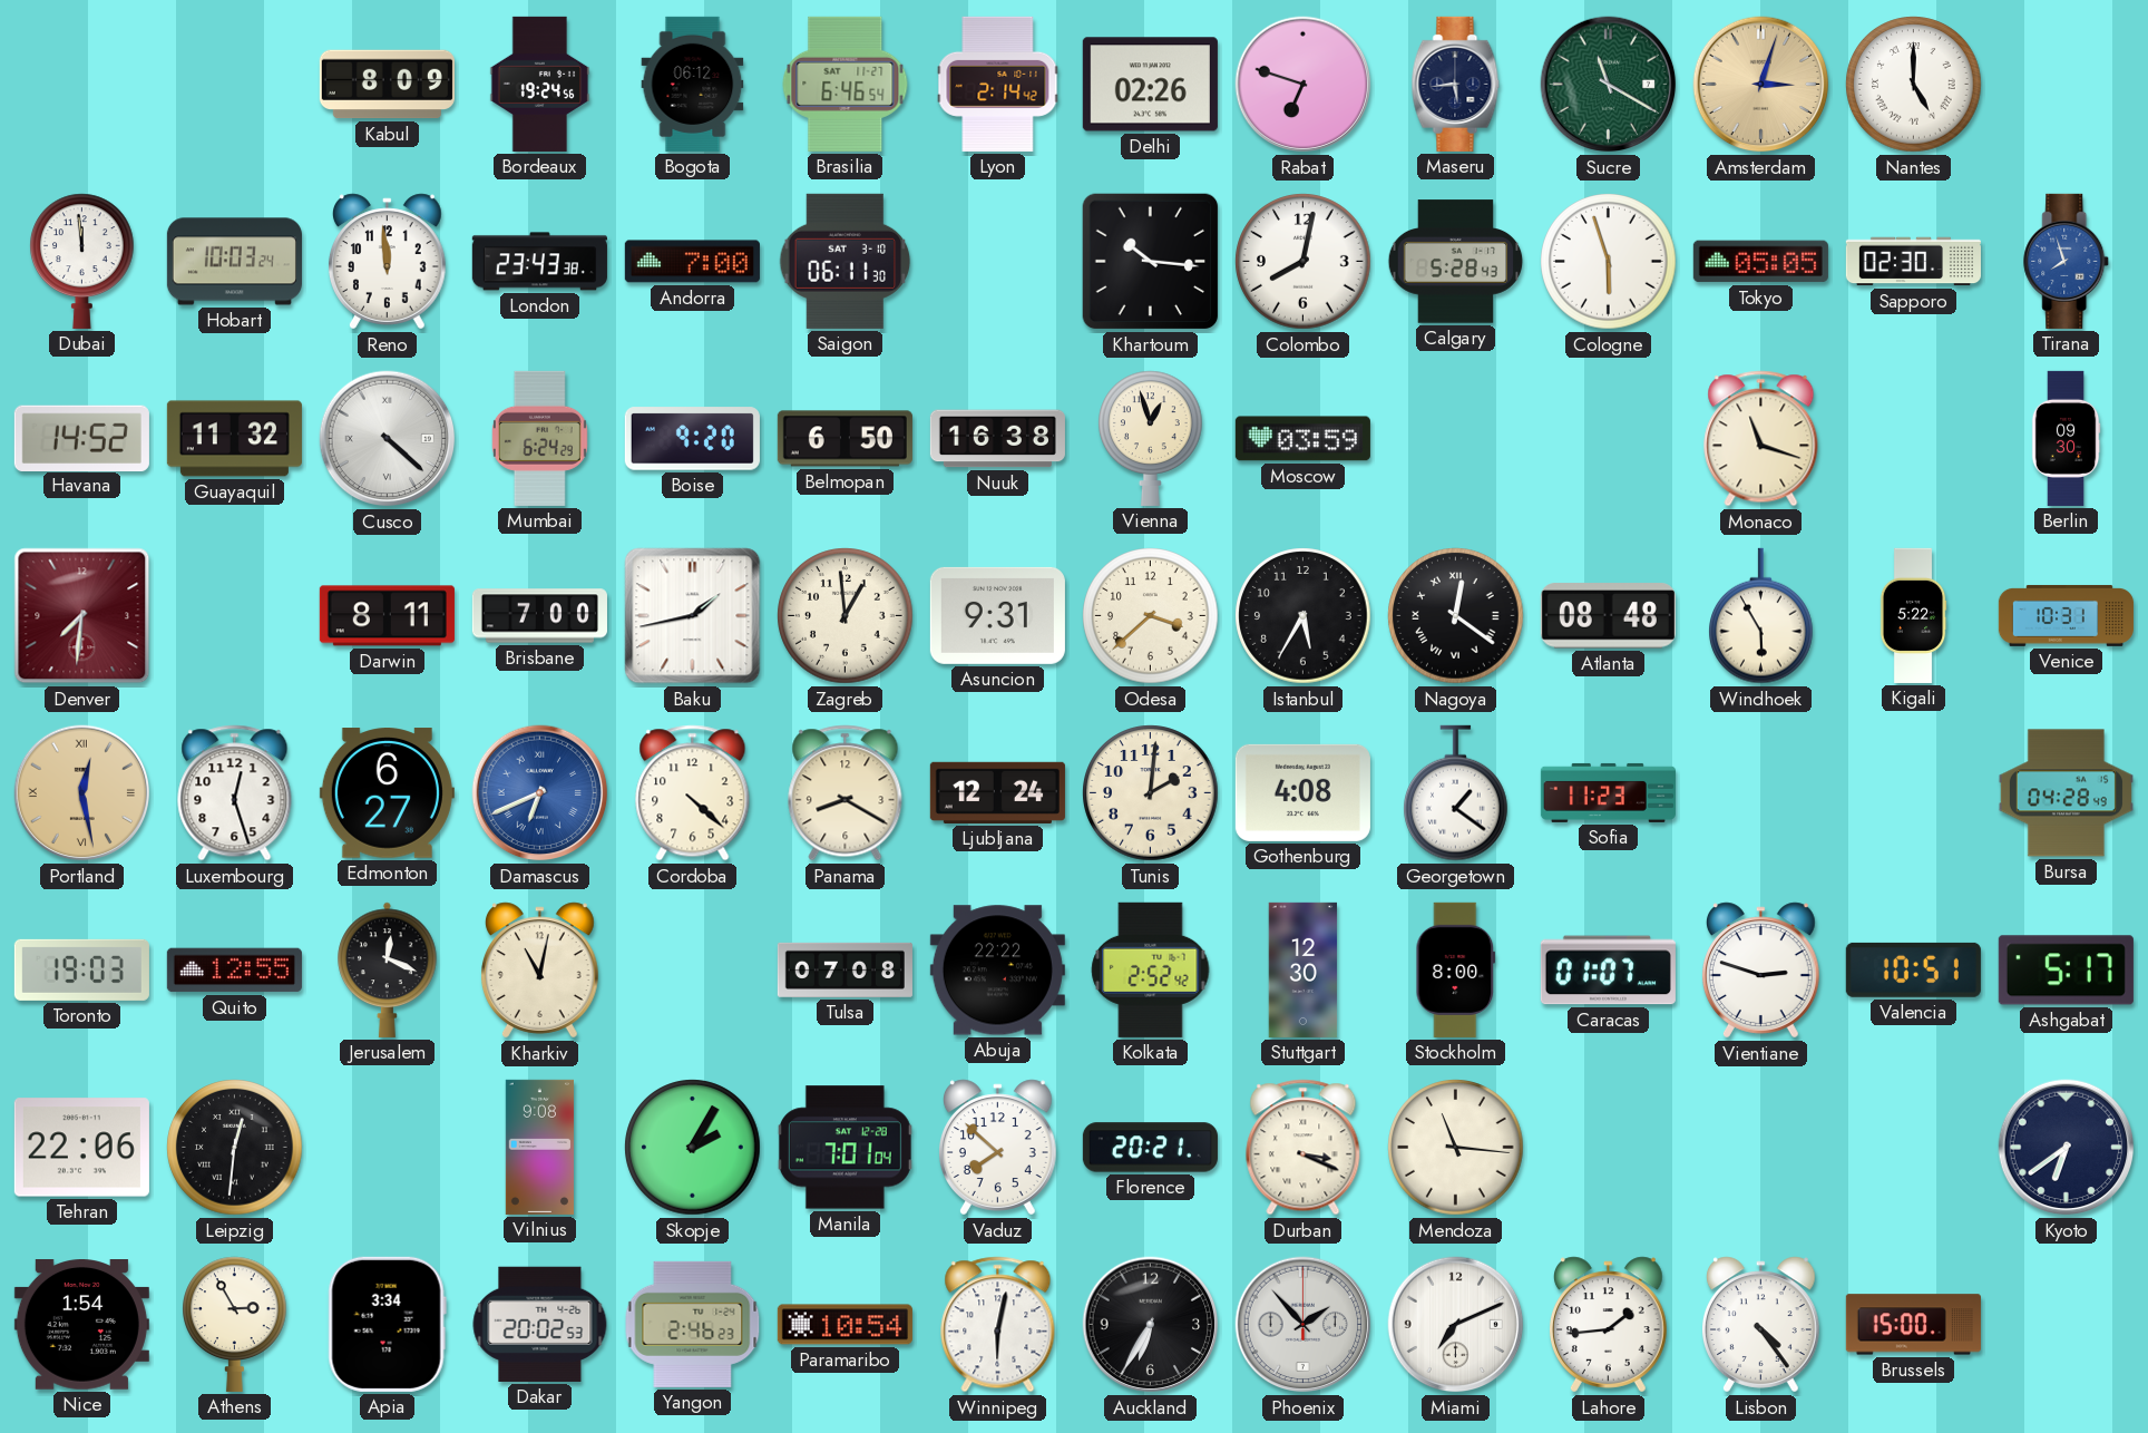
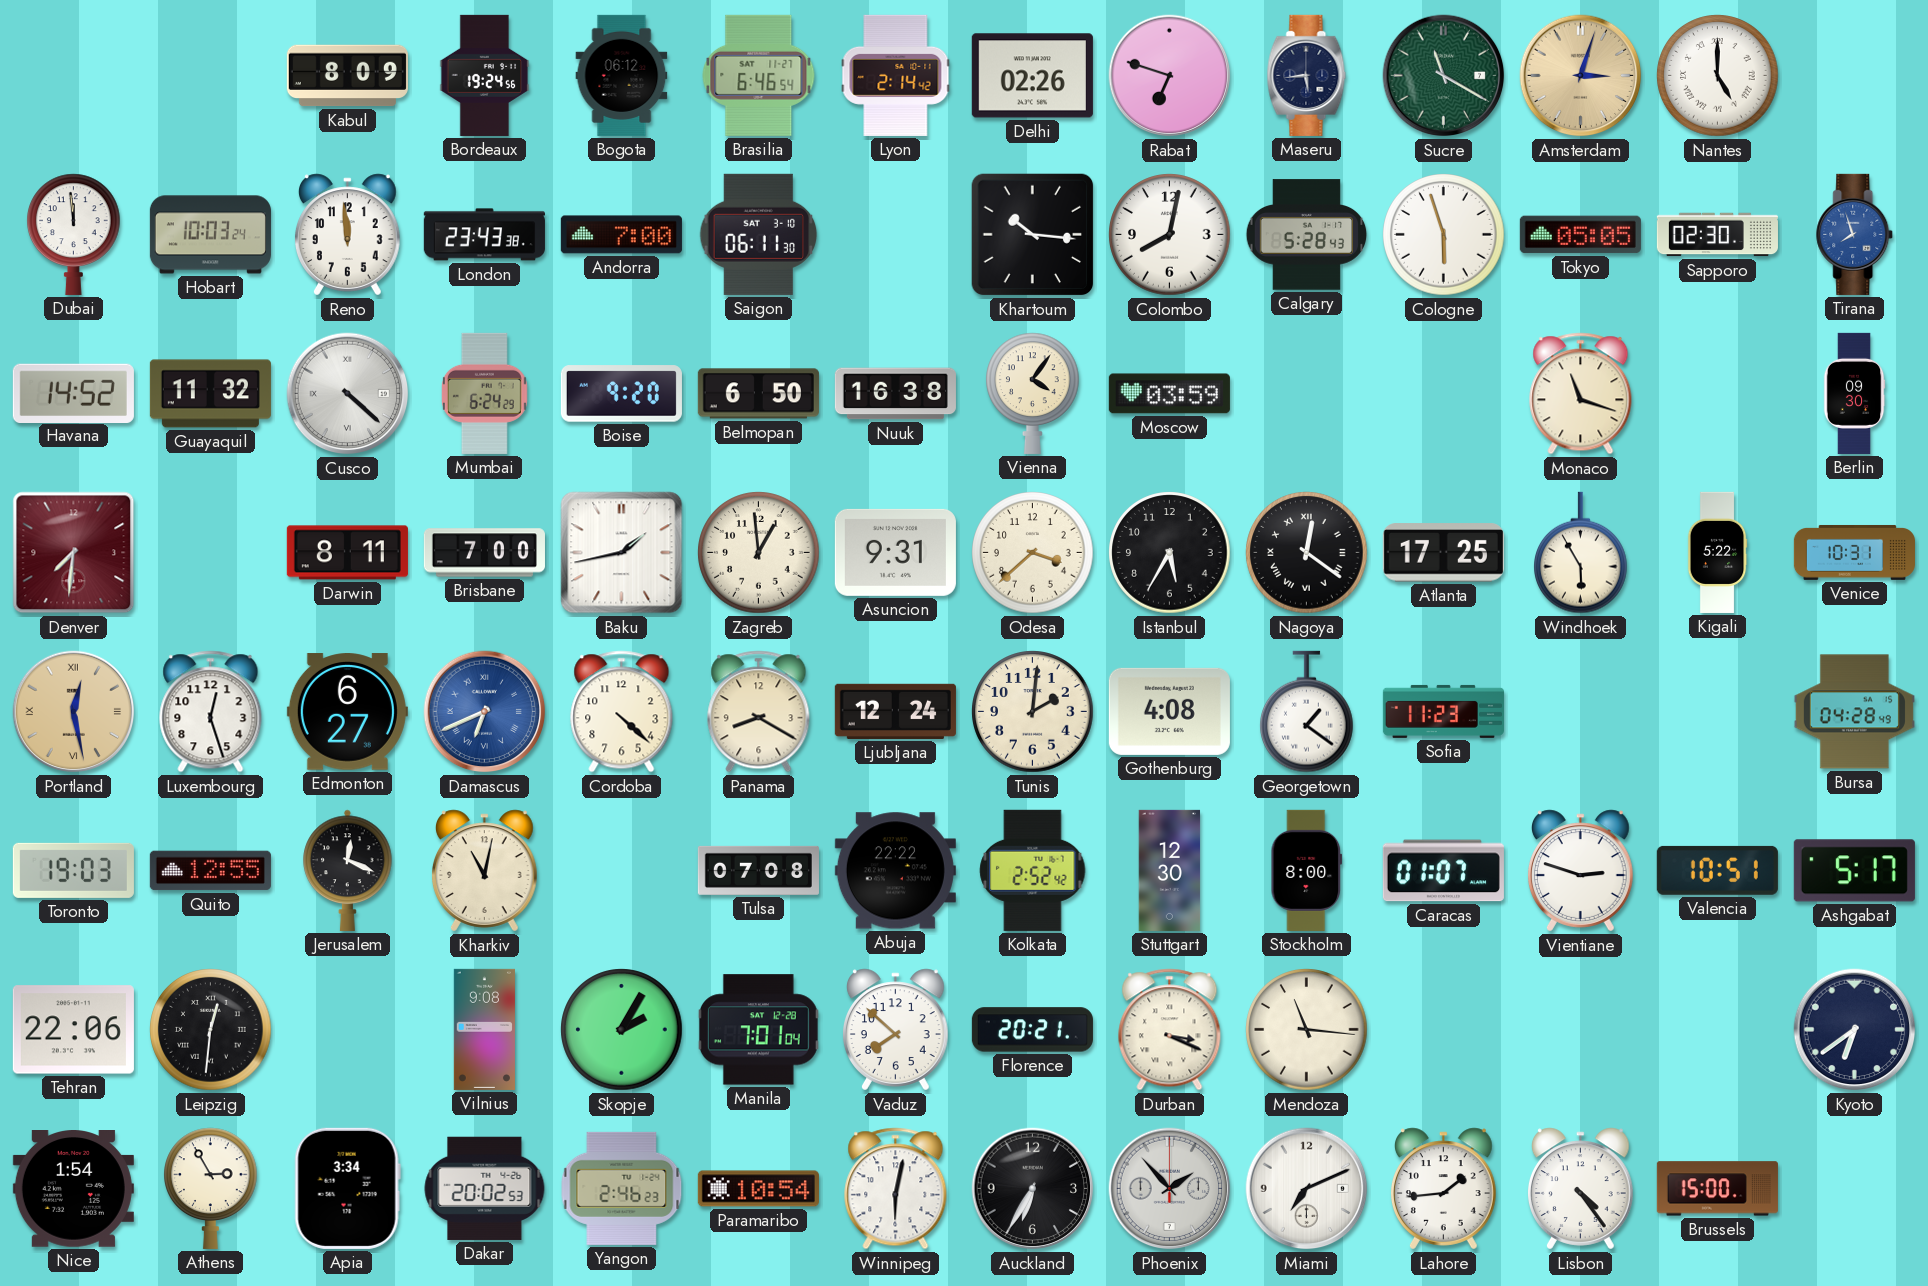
Vienna: 12:57 -> 4:06 (1033, 393)
Atlanta: 08:48 -> 17:25 (1443, 553)
